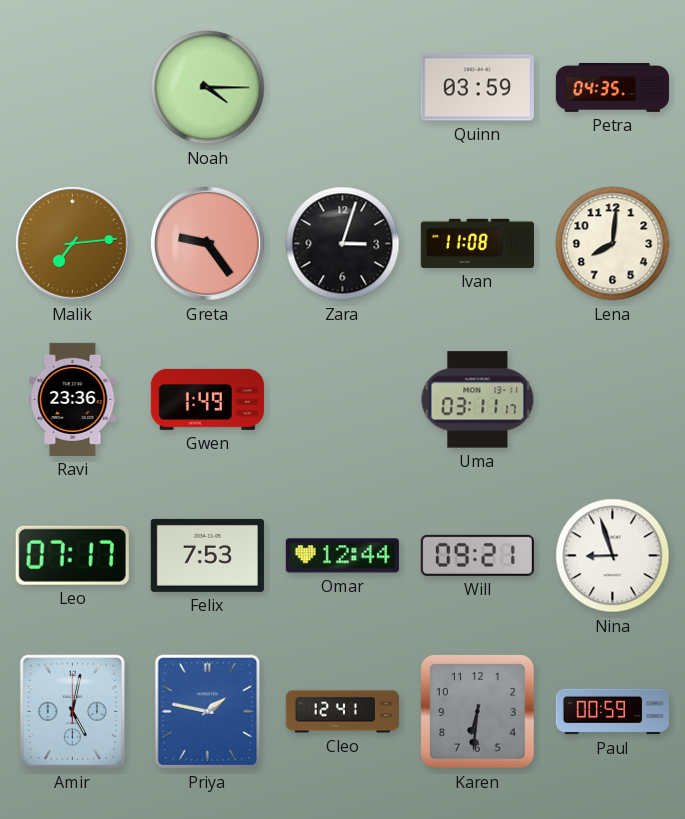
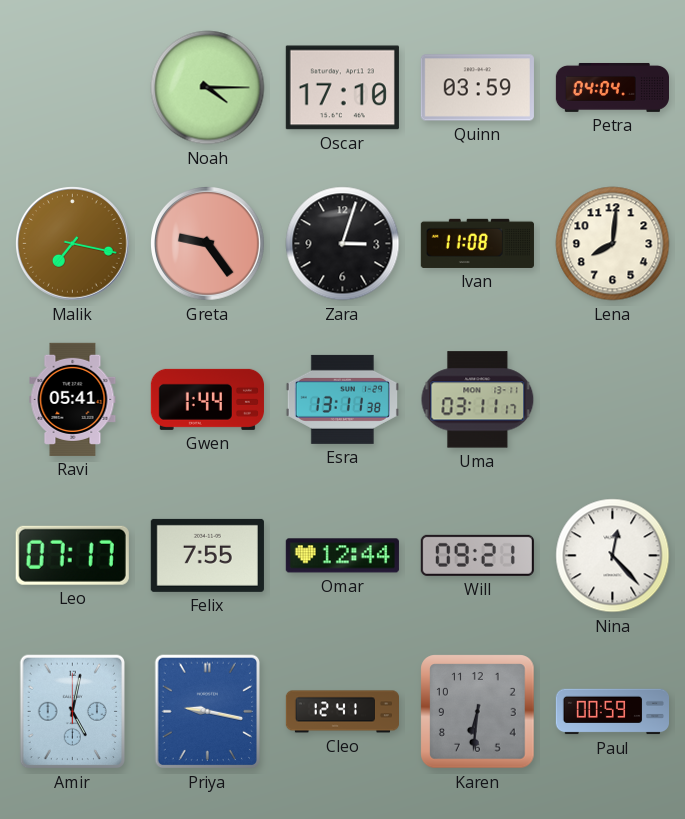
Oscar: none -> 17:10 (342, 88)
Petra: 04:35 -> 04:04 (612, 87)
Malik: 7:14 -> 7:17 (73, 244)
Ravi: 23:36 -> 05:41 (73, 399)
Gwen: 1:49 -> 1:44 (207, 399)
Esra: none -> 13:11 (342, 399)
Felix: 7:53 -> 7:55 (207, 555)
Nina: 8:57 -> 12:23 (613, 556)
Priya: 1:47 -> 9:17 (207, 712)
